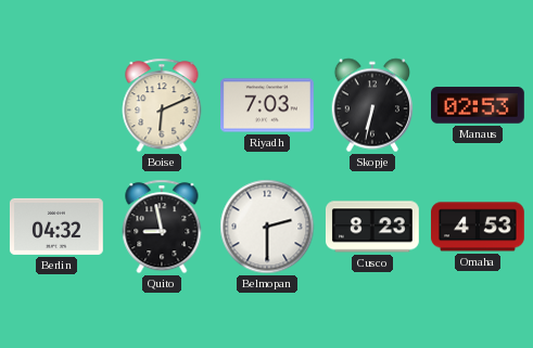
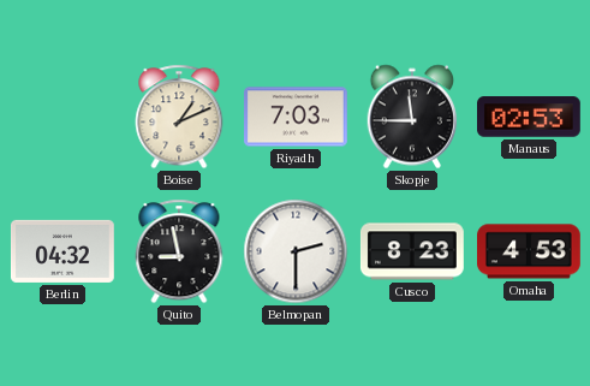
Boise: 6:11 -> 1:11 (179, 117)
Skopje: 6:32 -> 11:45 (412, 117)
